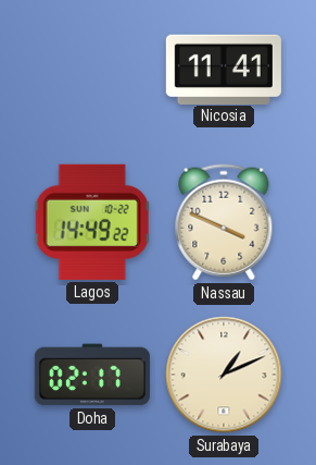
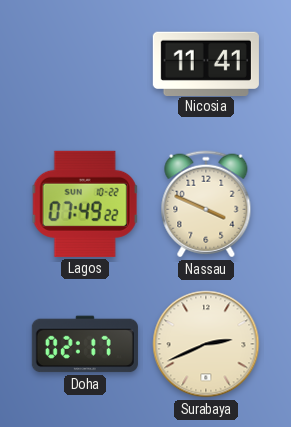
Lagos: 14:49 -> 07:49 (85, 204)
Surabaya: 1:11 -> 2:41 (206, 344)
